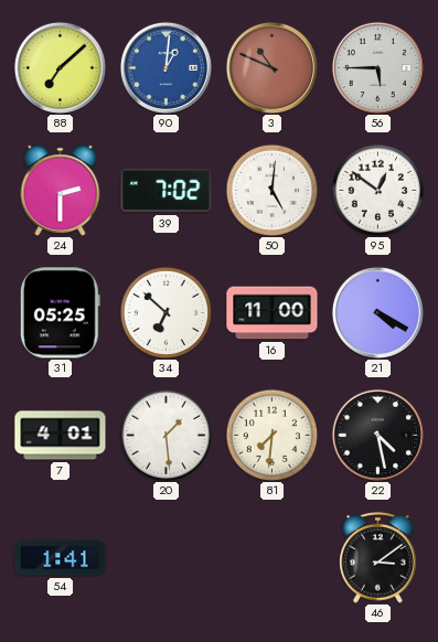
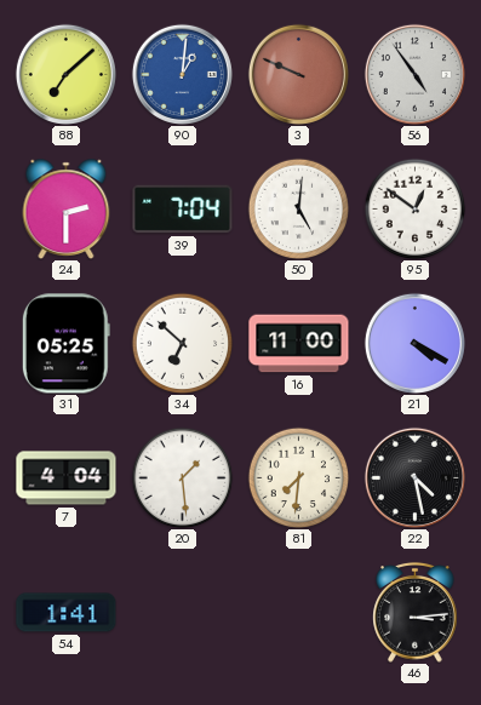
3: 10:49 -> 9:49 (298, 74)
56: 5:45 -> 4:54 (414, 74)
39: 7:02 -> 7:04 (183, 210)
7: 4:01 -> 4:04 (67, 478)
46: 3:09 -> 3:14 (416, 613)
